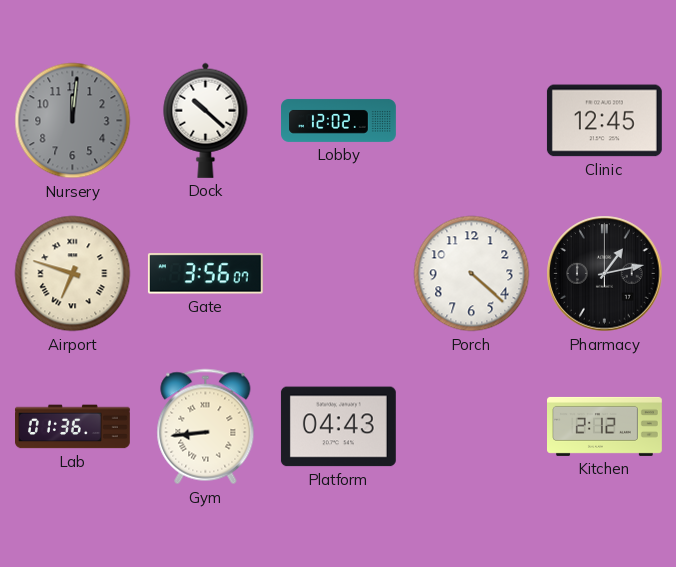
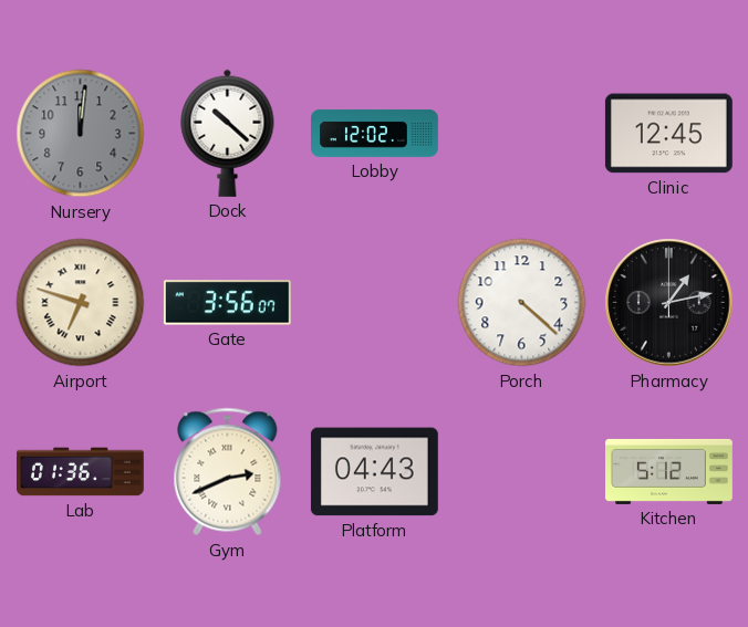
Gym: 8:44 -> 2:41 (228, 472)
Kitchen: 2:12 -> 5:12 (669, 471)
